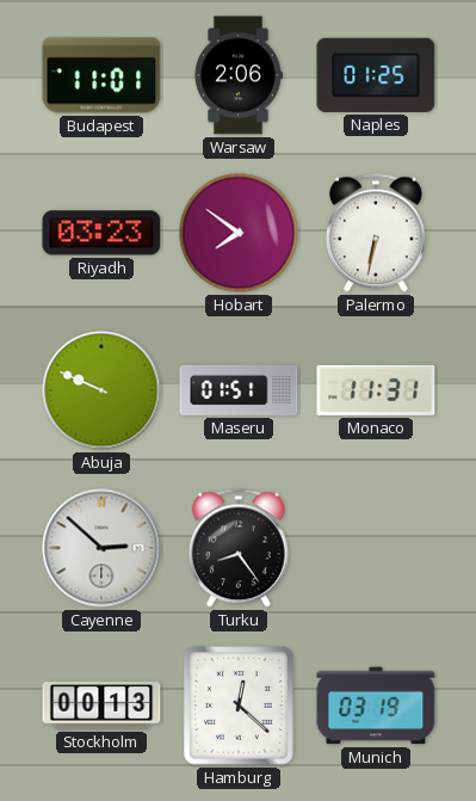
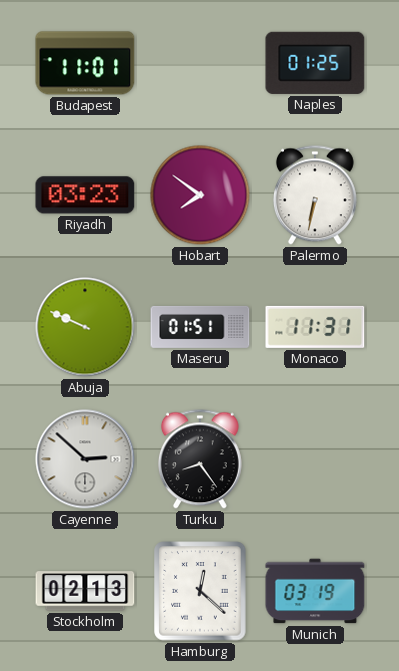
Warsaw: 2:06 -> none (239, 75)
Stockholm: 00:13 -> 02:13 (85, 591)
